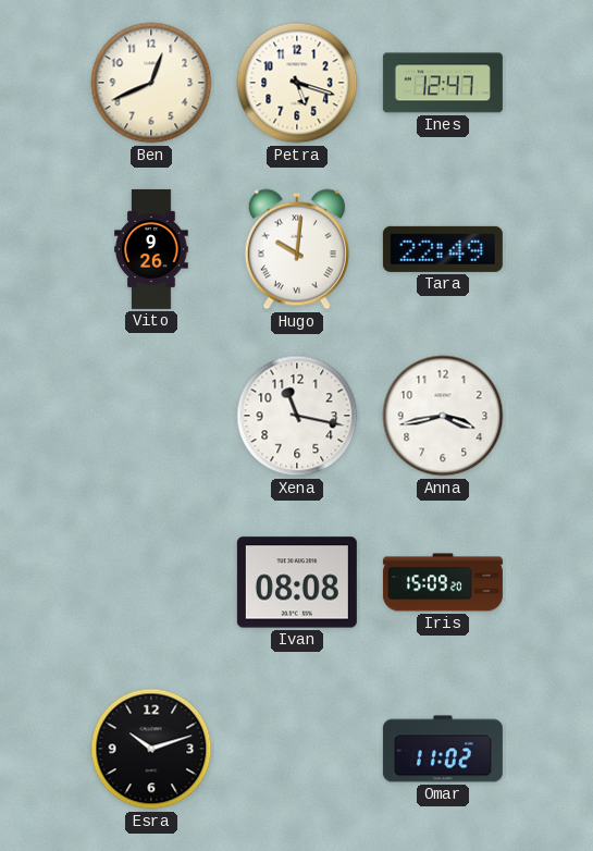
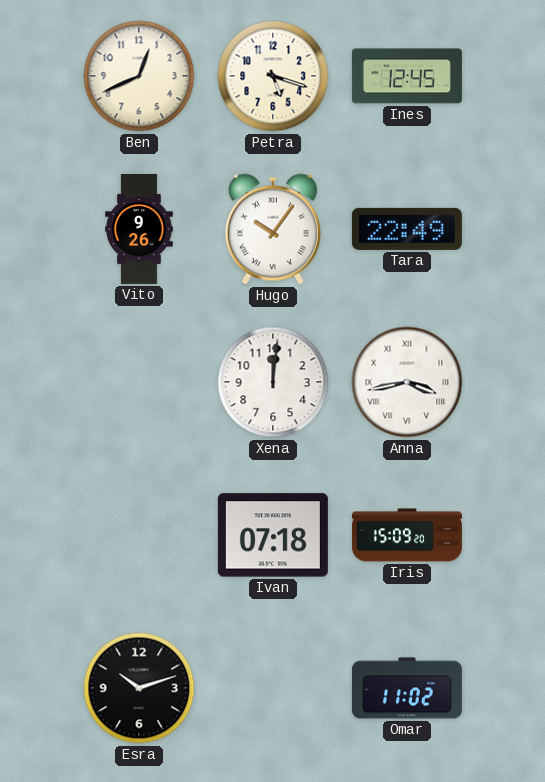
Ines: 12:47 -> 12:45 (407, 76)
Hugo: 10:01 -> 10:06 (273, 229)
Xena: 11:17 -> 12:01 (273, 382)
Anna numerals: Arabic -> Roman (407, 382)
Ivan: 08:08 -> 07:18 (273, 535)
